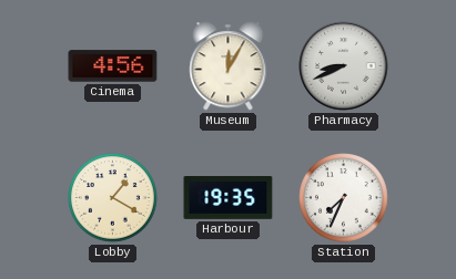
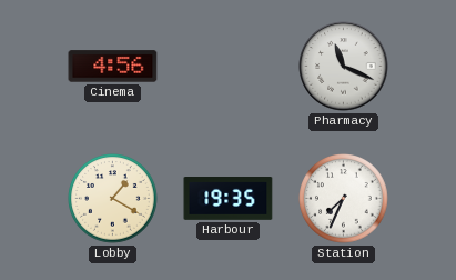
Museum: 12:05 -> none (229, 66)
Pharmacy: 8:41 -> 11:19 (344, 67)
